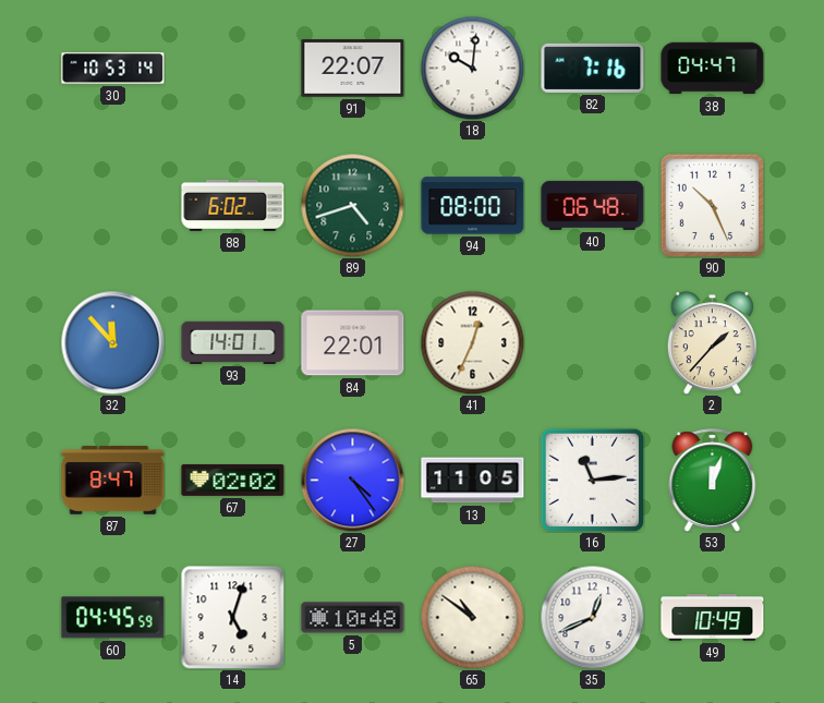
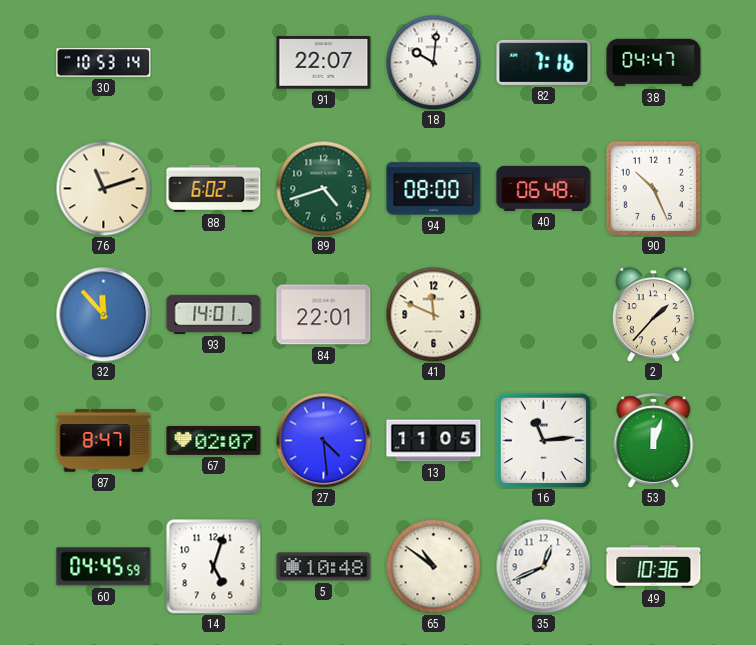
76: none -> 11:12 (103, 188)
41: 12:34 -> 11:49 (433, 314)
67: 02:02 -> 02:07 (214, 440)
27: 4:24 -> 4:29 (323, 440)
49: 10:49 -> 10:36 (654, 567)
